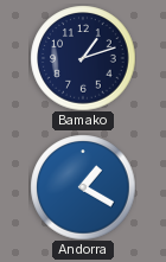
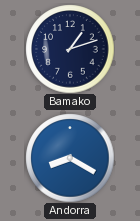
Andorra: 1:20 -> 8:20 (70, 158)
